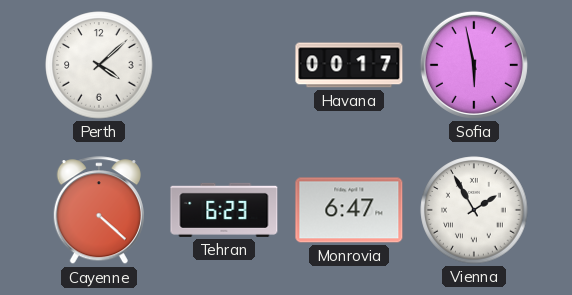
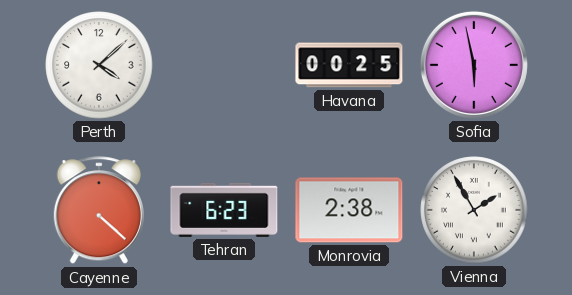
Havana: 00:17 -> 00:25 (349, 65)
Monrovia: 6:47 -> 2:38 (349, 210)
